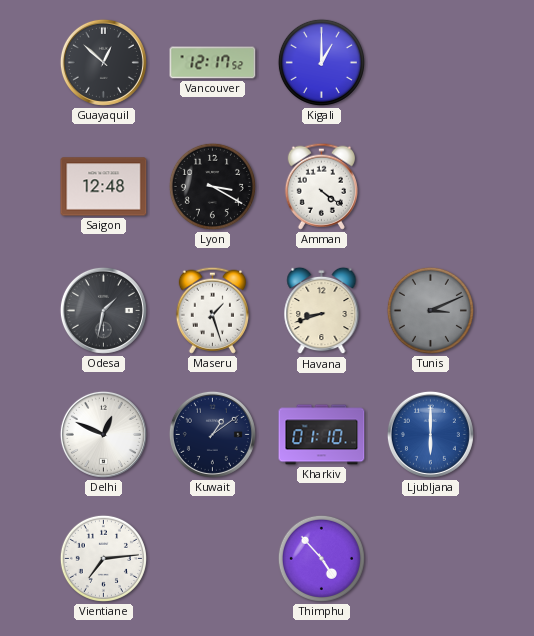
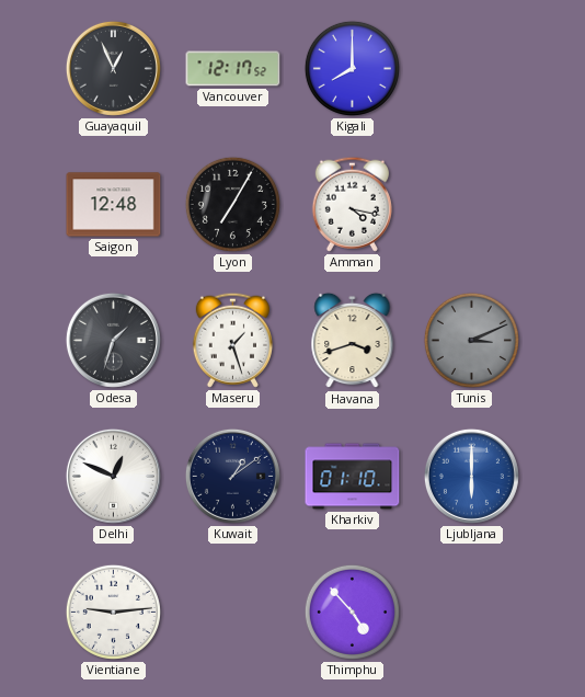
Guayaquil: 12:52 -> 12:56 (113, 68)
Kigali: 1:00 -> 8:00 (352, 68)
Lyon: 3:20 -> 7:05 (232, 204)
Amman: 4:21 -> 4:17 (352, 204)
Odesa: 1:32 -> 1:33 (113, 340)
Havana: 8:42 -> 3:42 (353, 341)
Vientiane: 7:14 -> 9:14 (113, 612)
